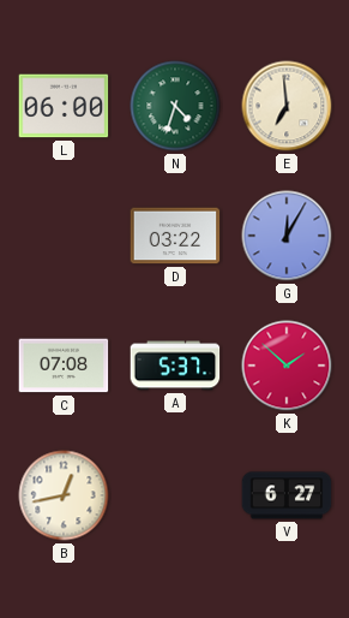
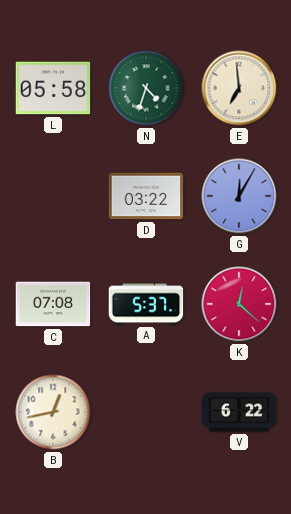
L: 06:00 -> 05:58 (53, 88)
K: 1:52 -> 12:22 (239, 304)
V: 6:27 -> 6:22 (239, 412)
